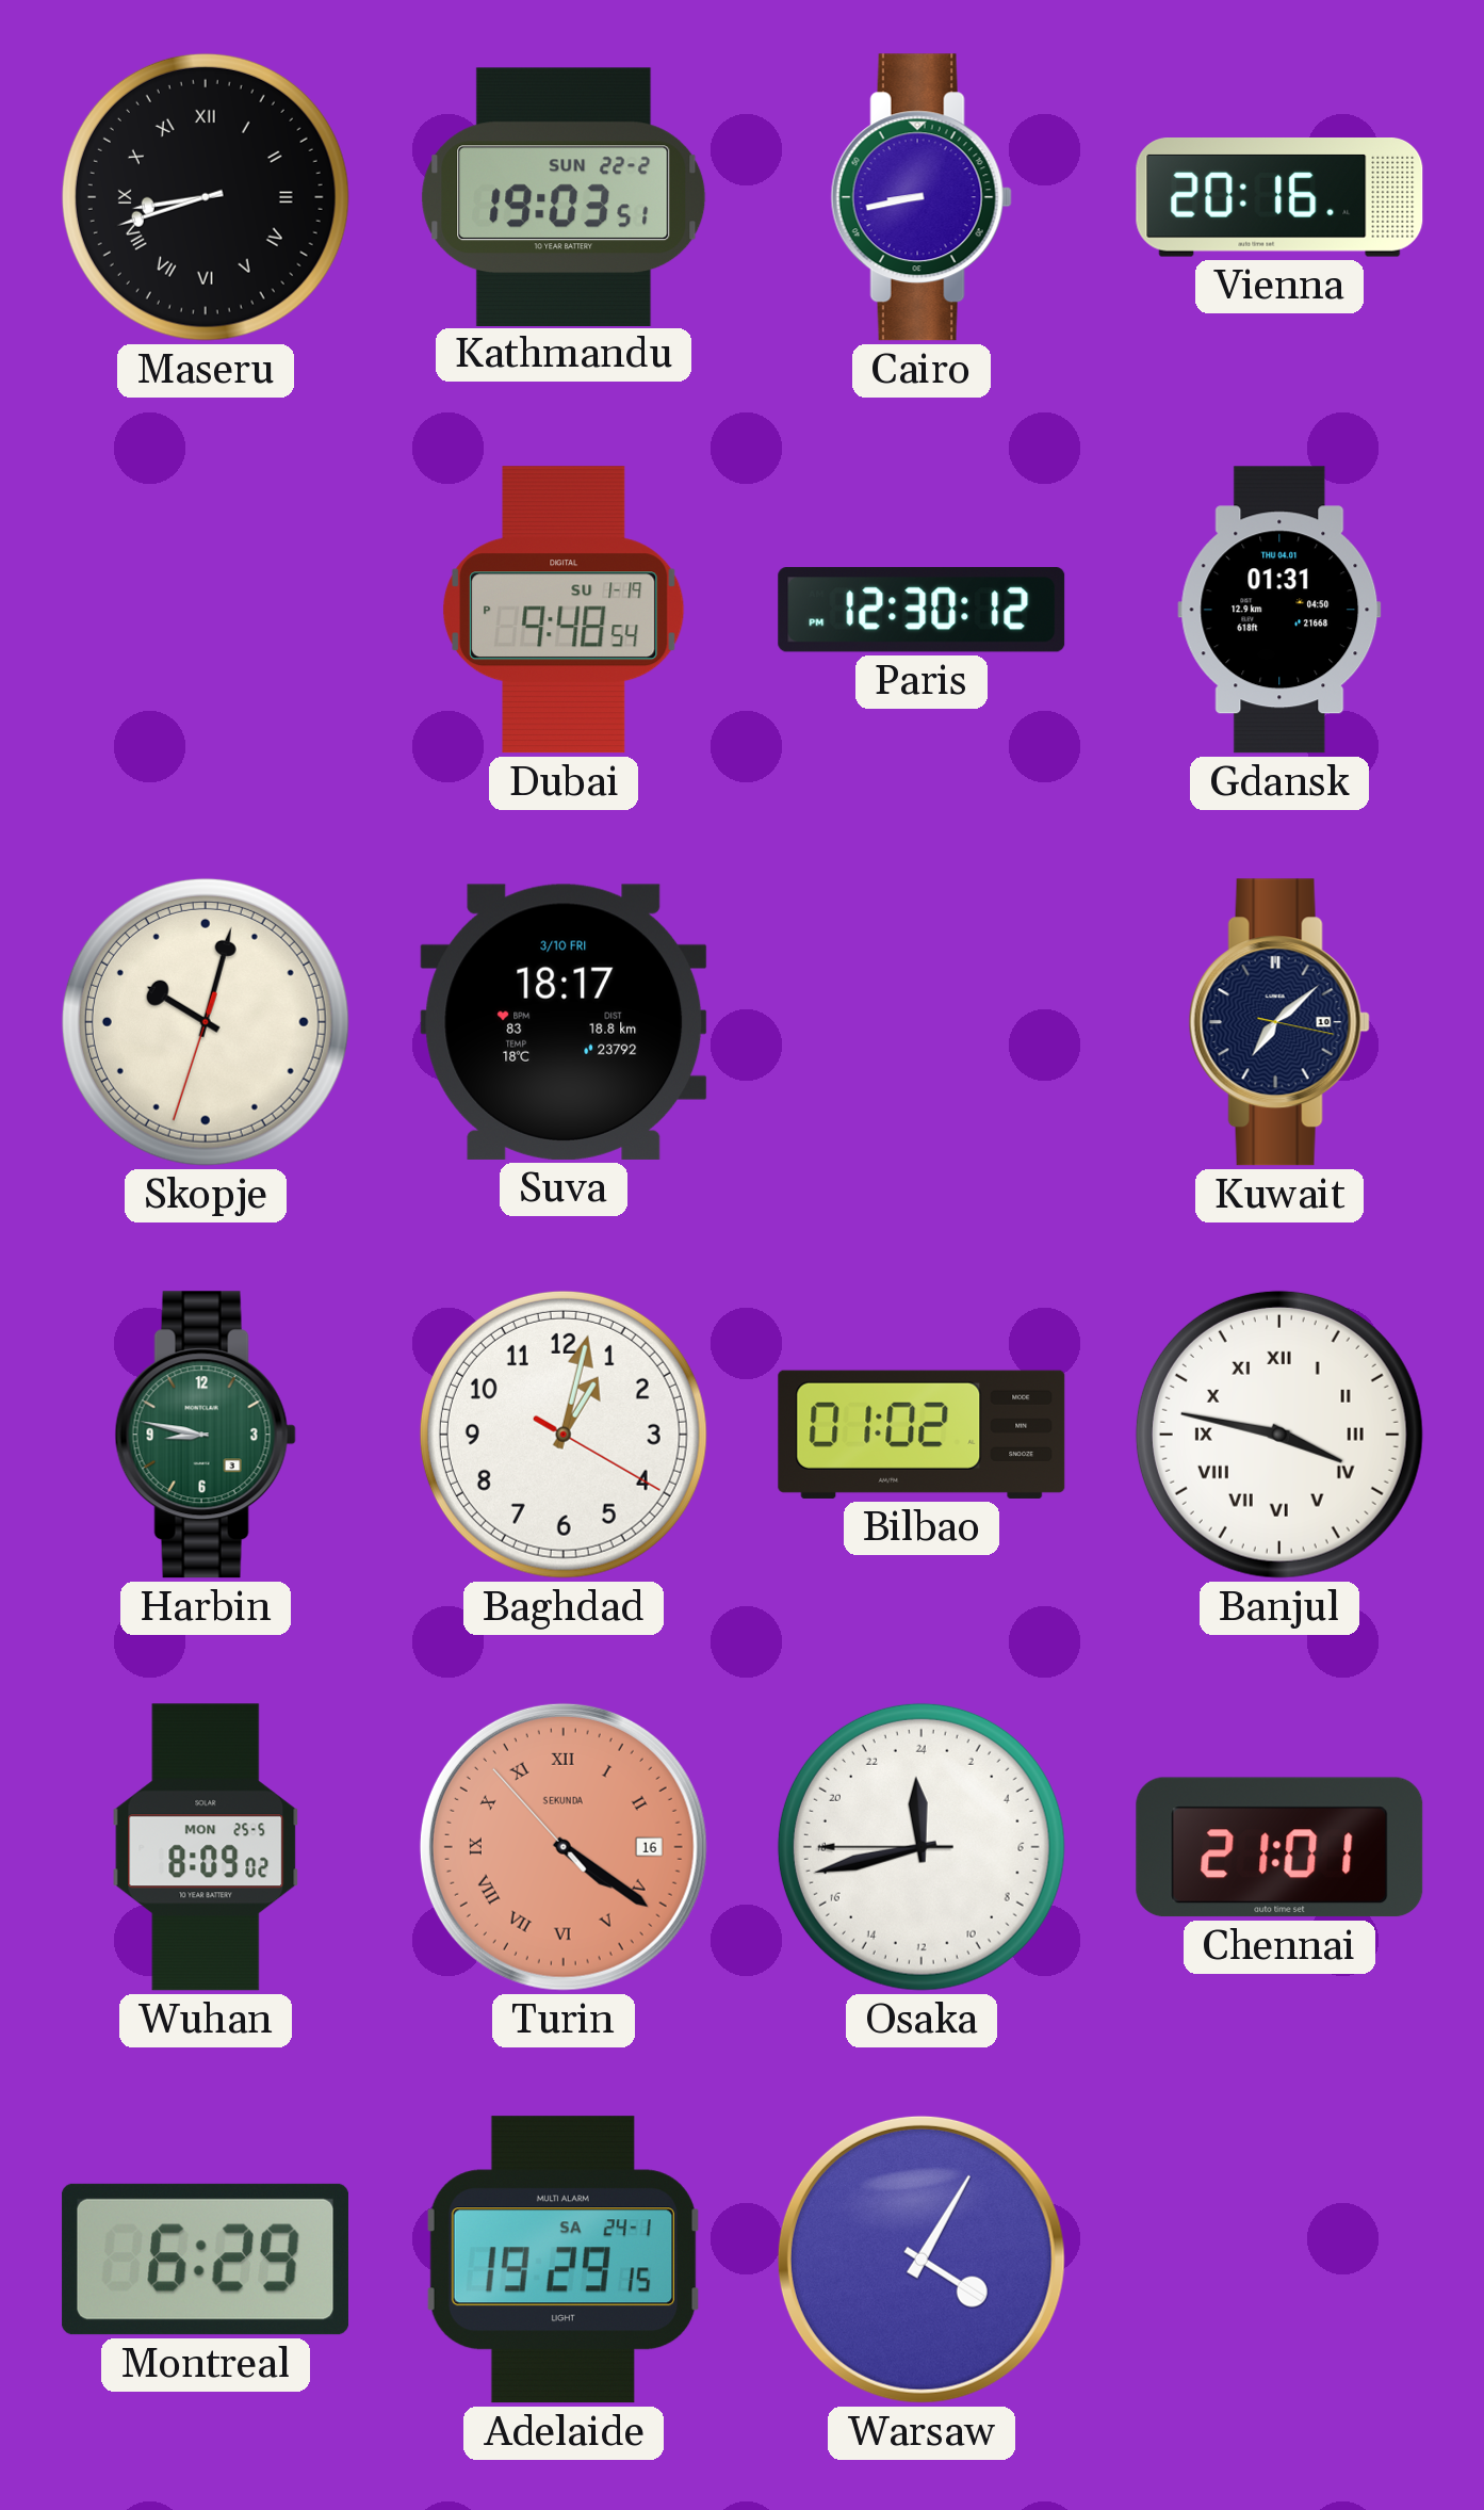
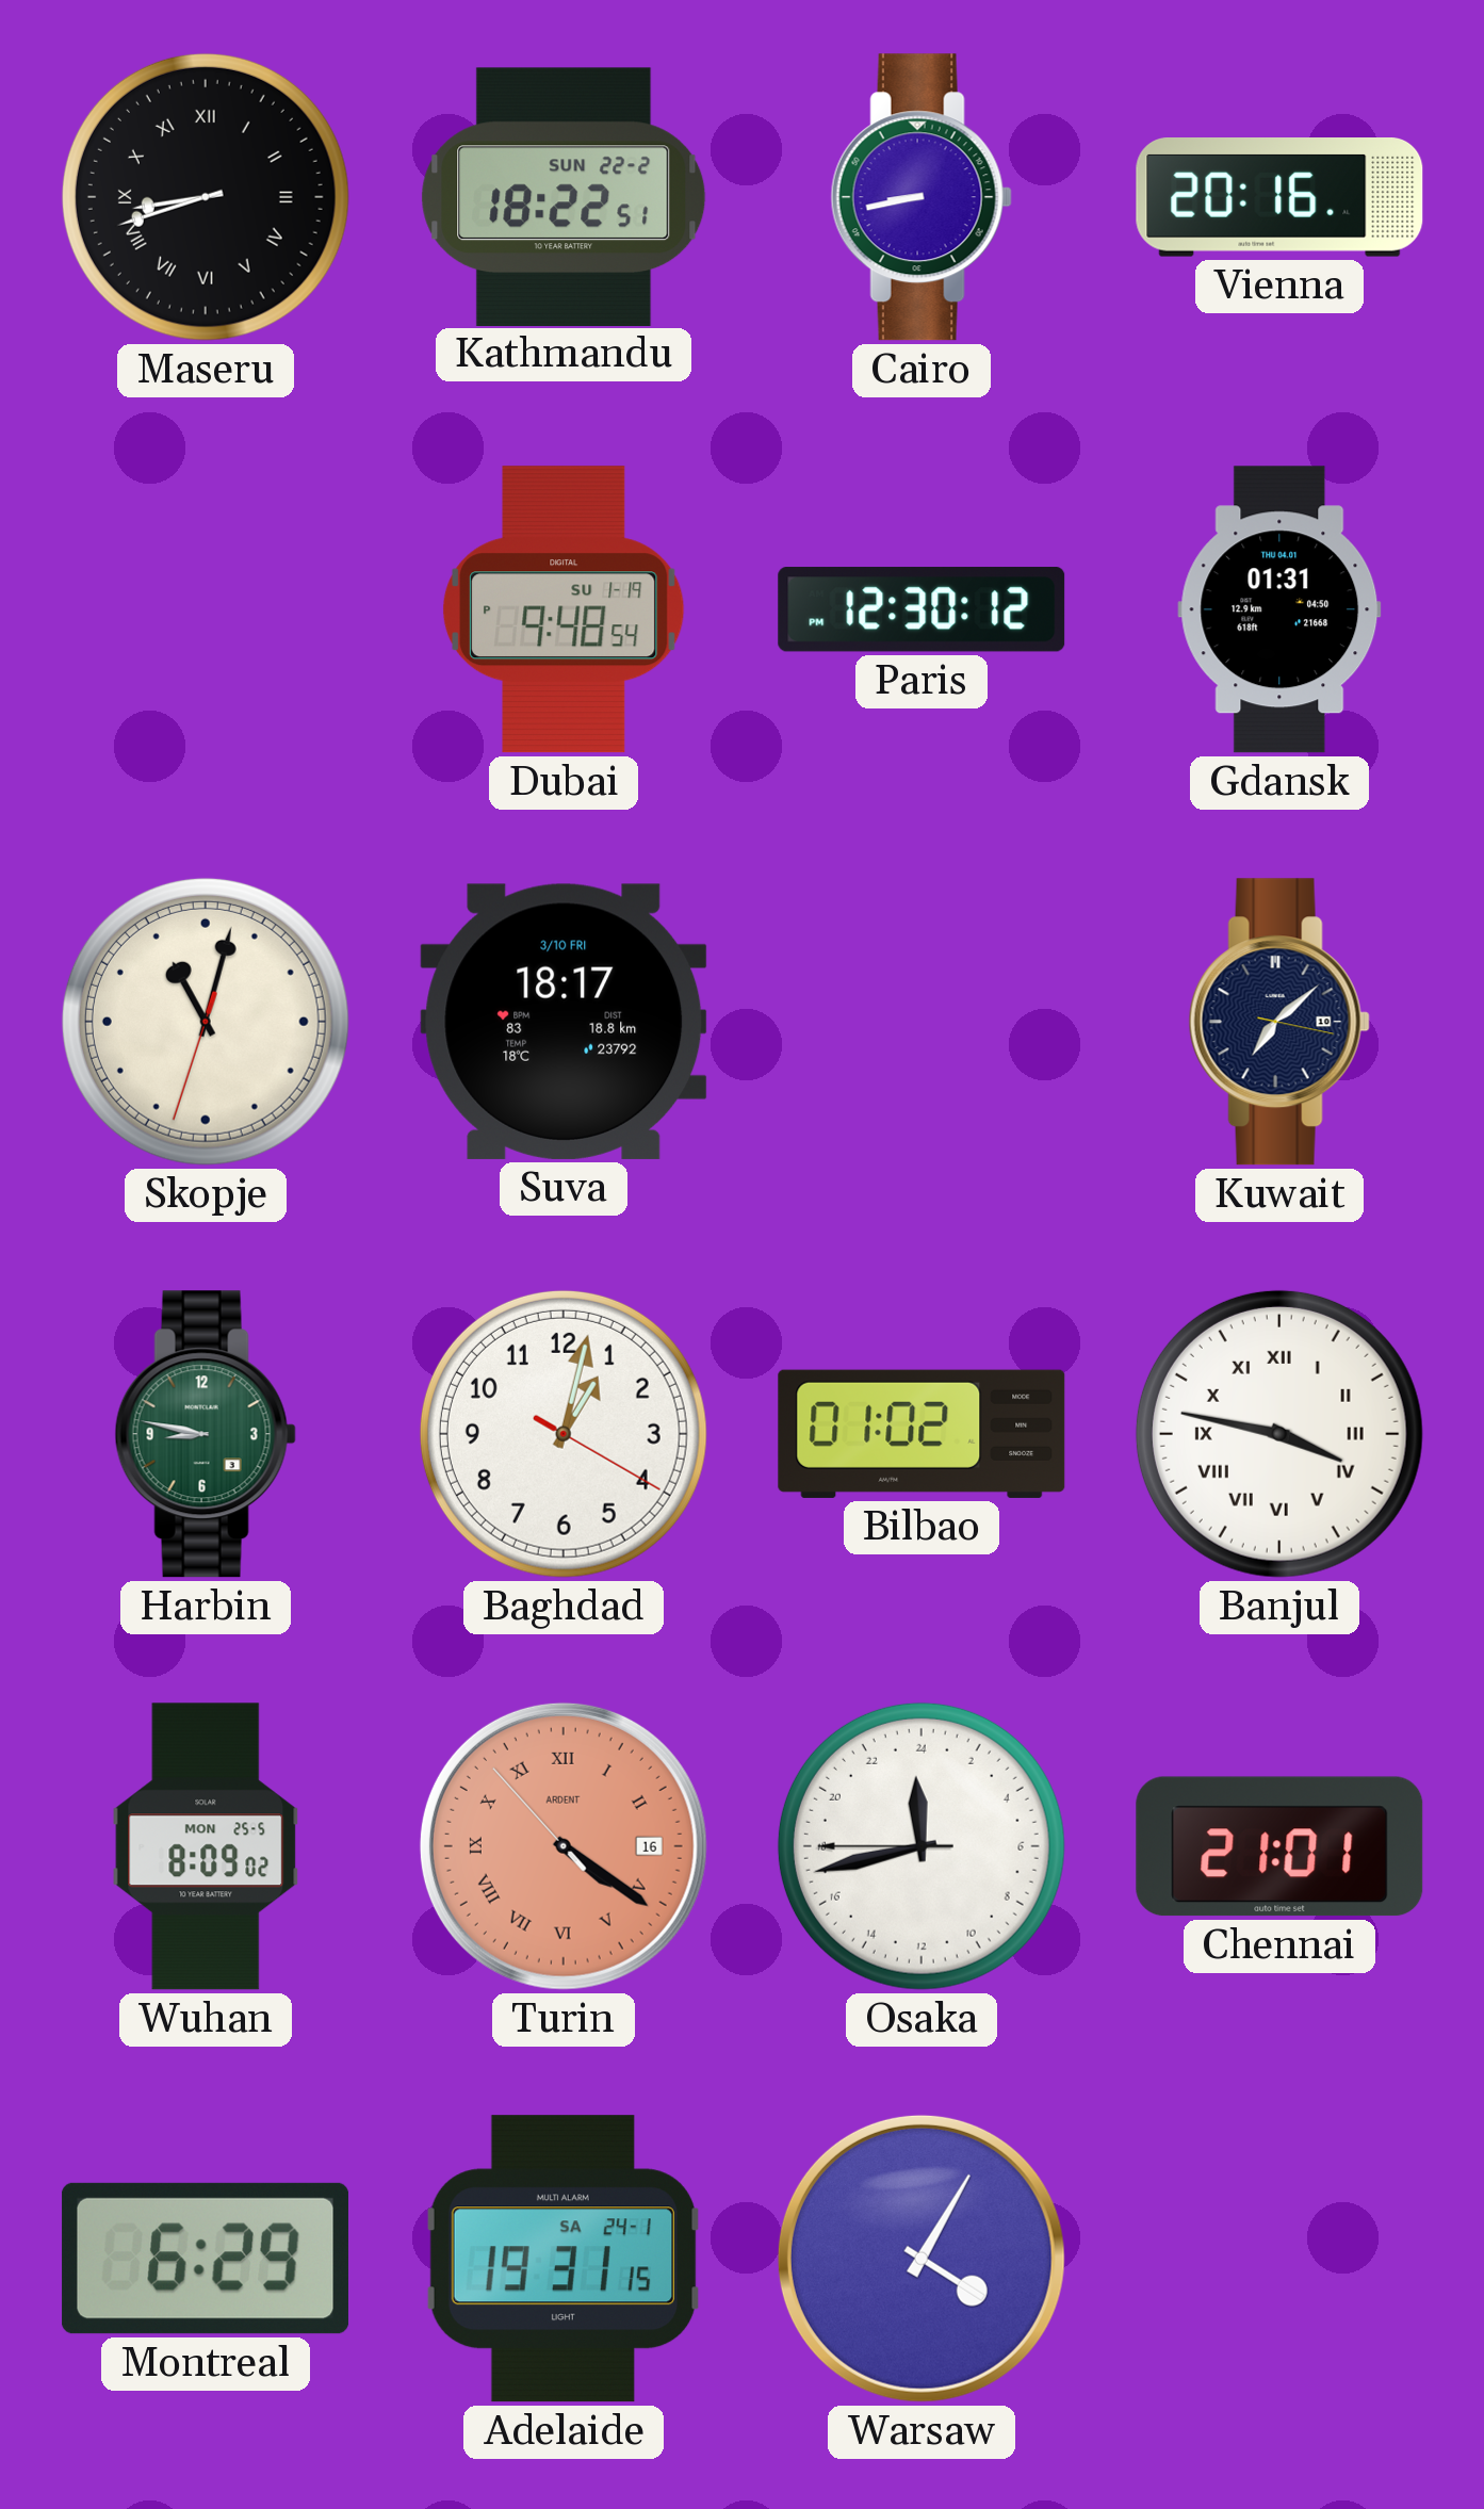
Kathmandu: 19:03 -> 18:22 (564, 196)
Skopje: 10:02 -> 11:02 (206, 1022)
Turin brand: SEKUNDA -> ARDENT (564, 1846)
Adelaide: 19:29 -> 19:31 (562, 2259)
